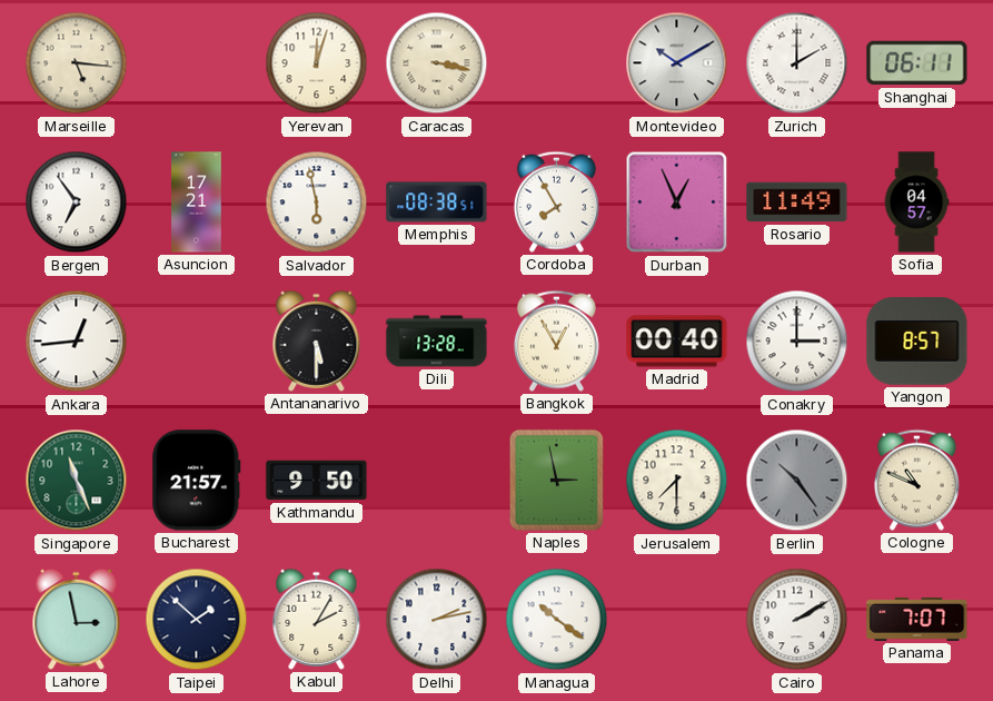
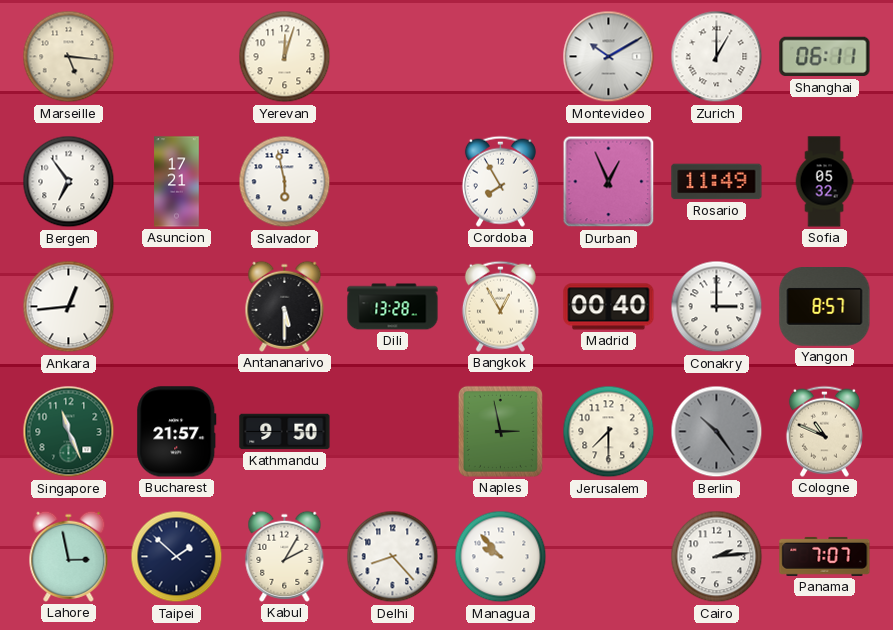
Caracas: 3:17 -> none (437, 63)
Zurich: 2:00 -> 1:00 (717, 57)
Memphis: 08:38 -> none (437, 203)
Sofia: 04:57 -> 05:32 (824, 182)
Delhi: 2:13 -> 8:23 (393, 557)
Managua: 10:21 -> 9:53 (501, 557)
Cairo: 2:10 -> 2:14 (717, 557)
